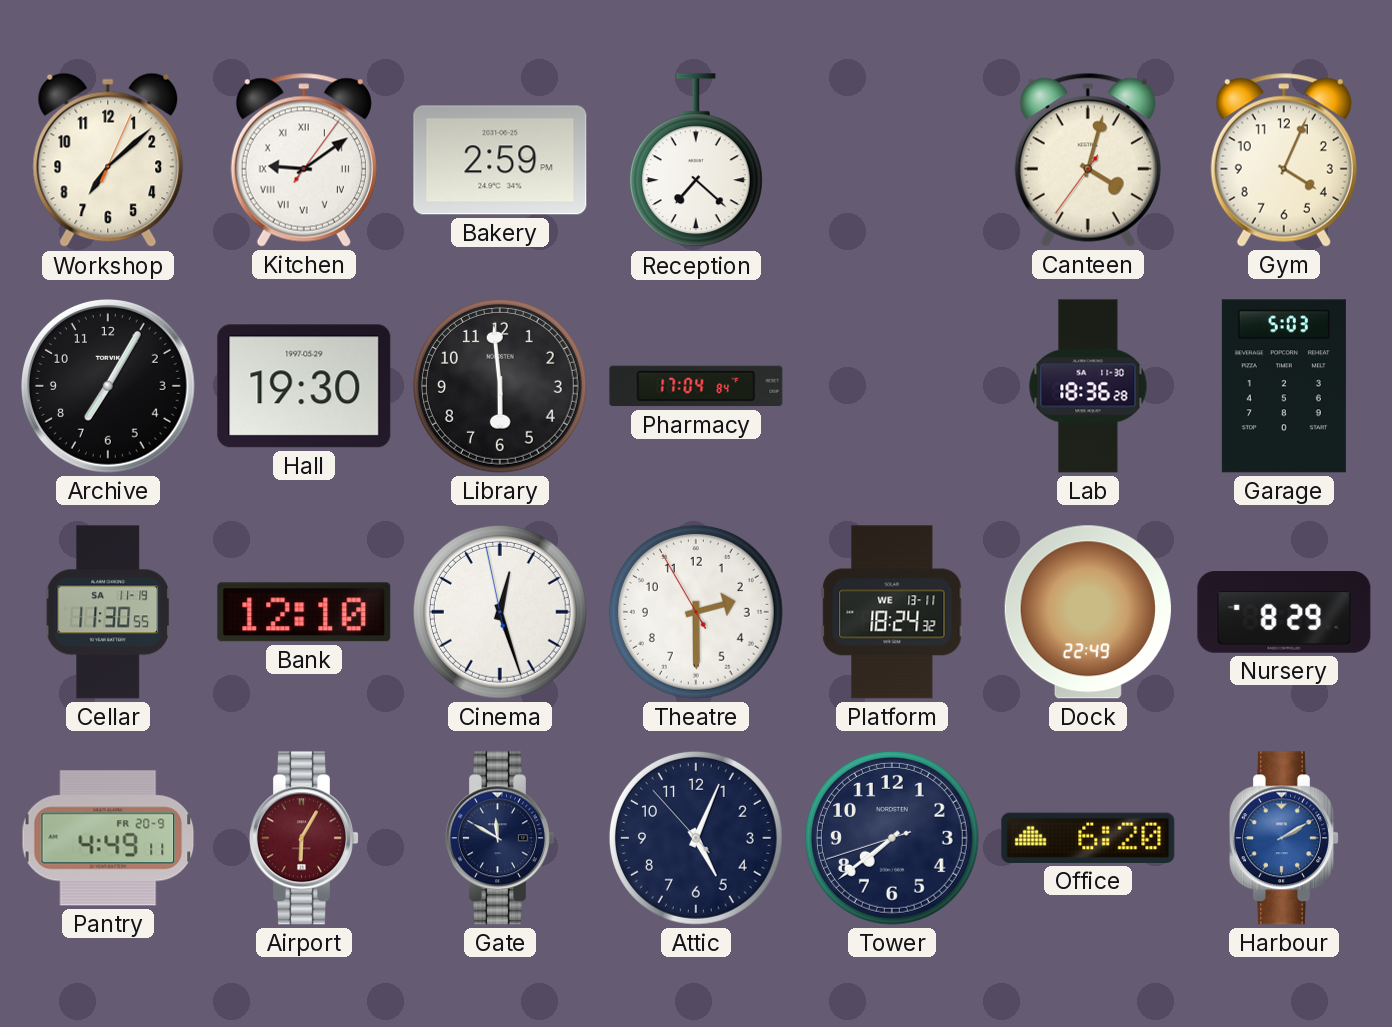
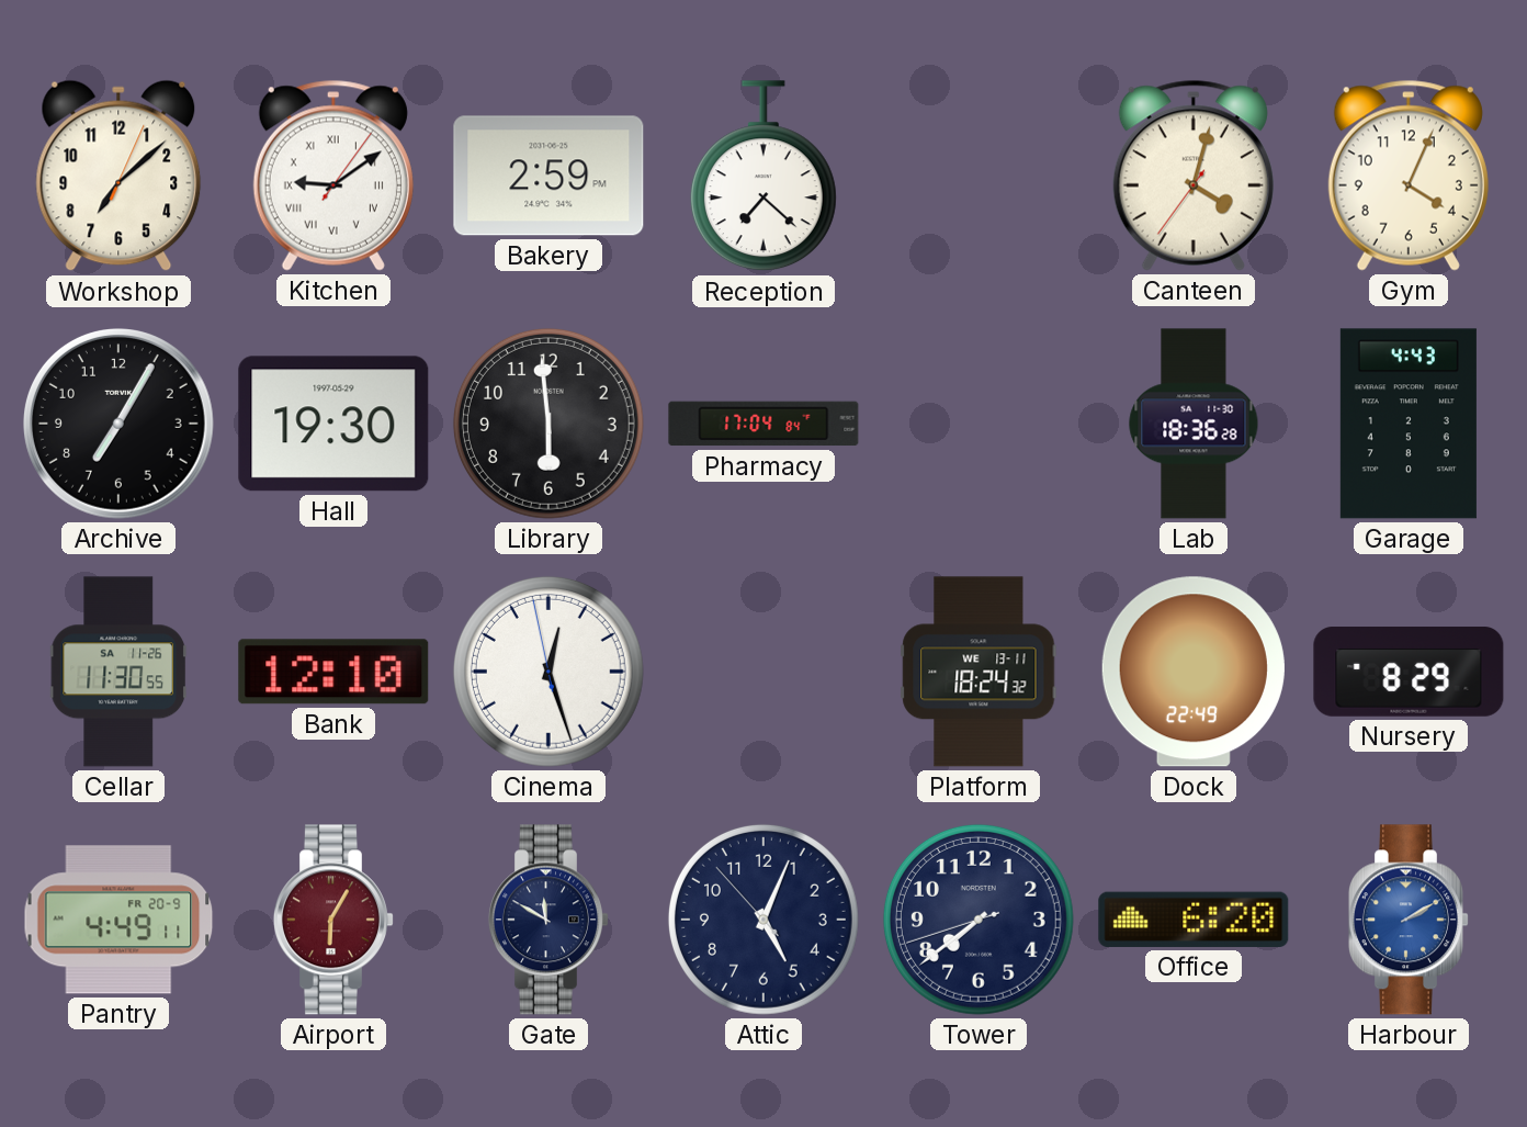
Garage: 5:03 -> 4:43 (1409, 424)
Cellar date: SA 11-19 -> SA 11-26 (118, 672)
Theatre: 2:29 -> none (696, 612)
